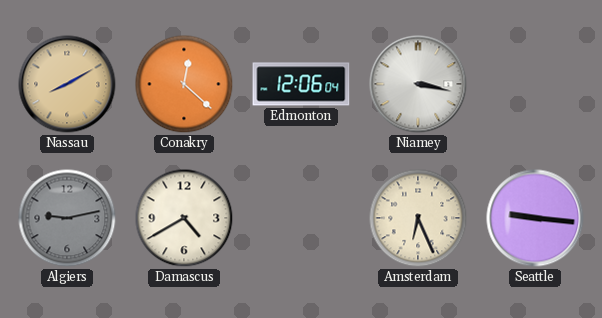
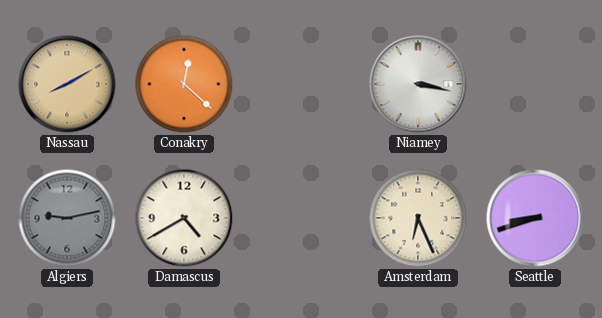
Edmonton: 12:06 -> none (301, 84)
Seattle: 9:16 -> 8:42 (535, 218)
